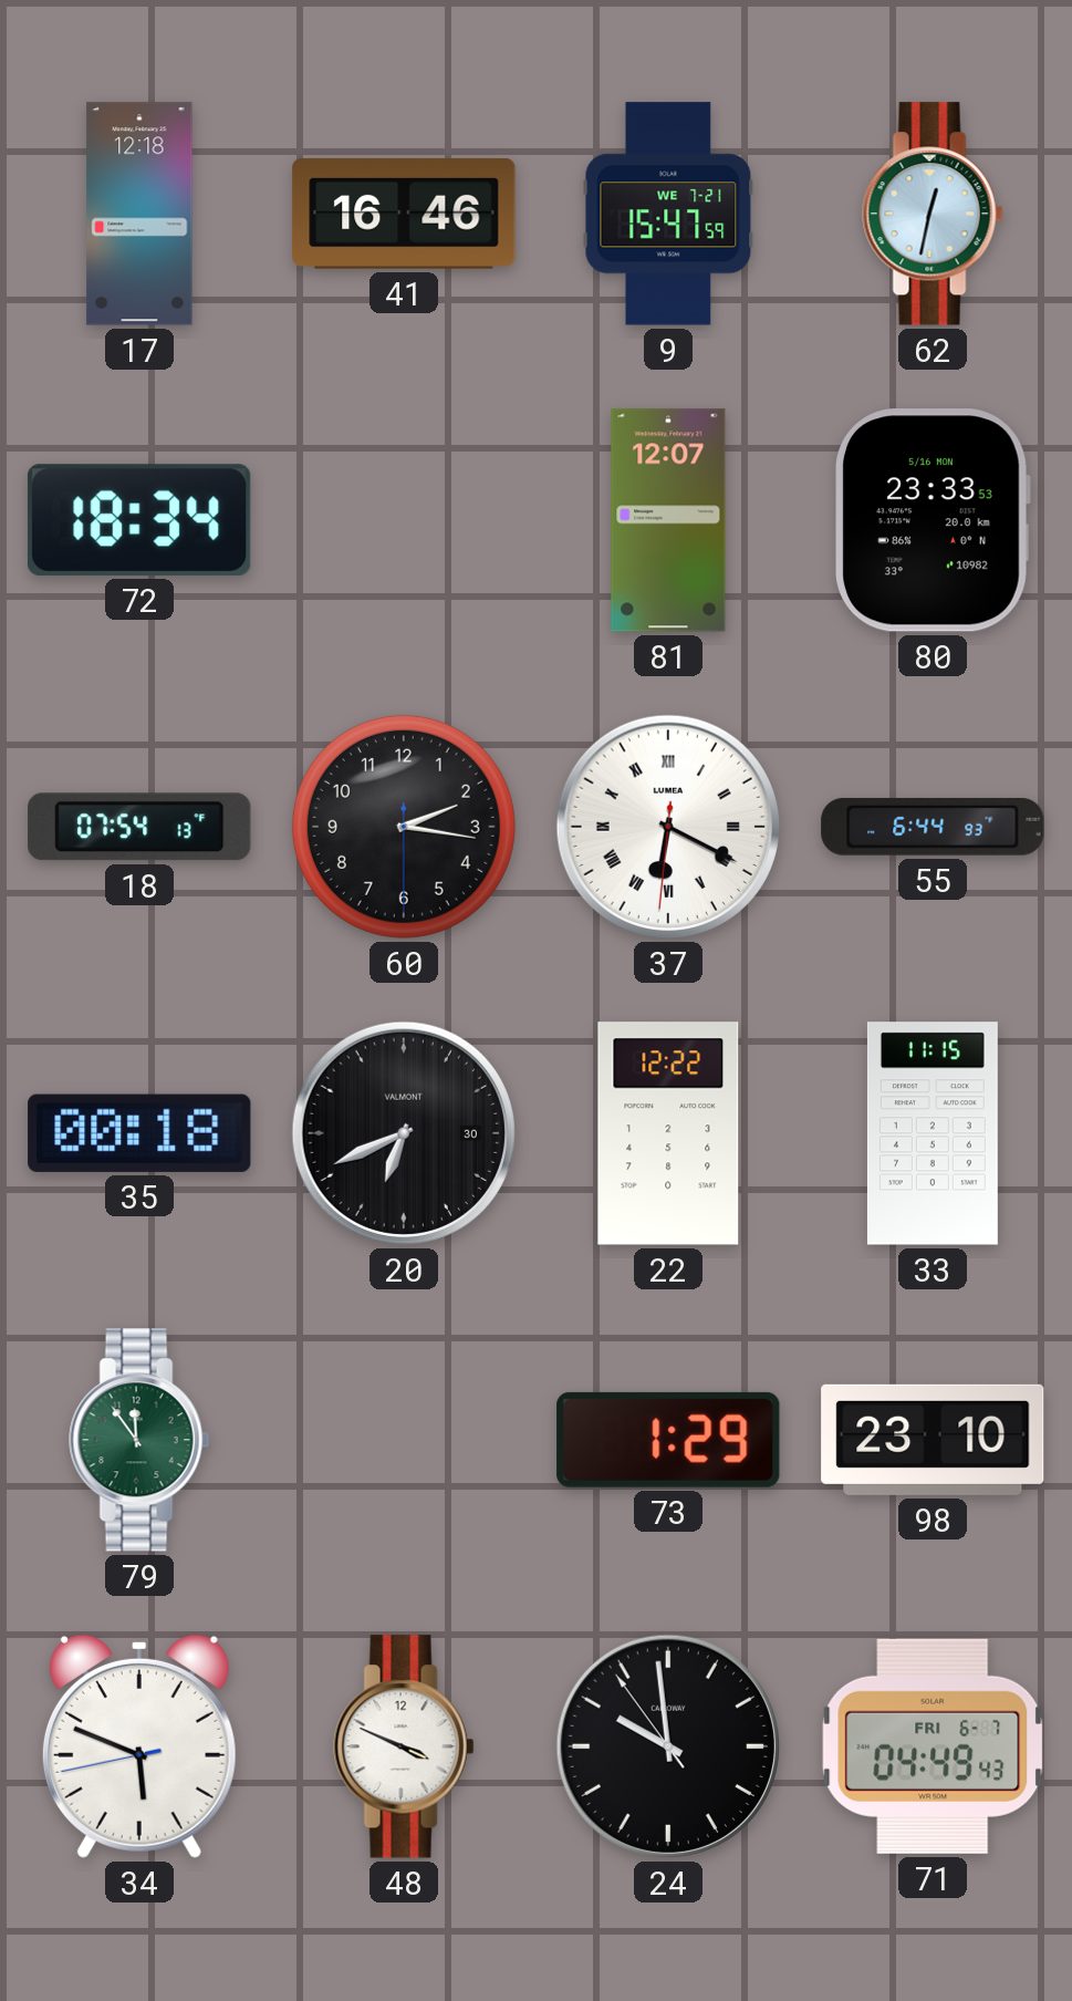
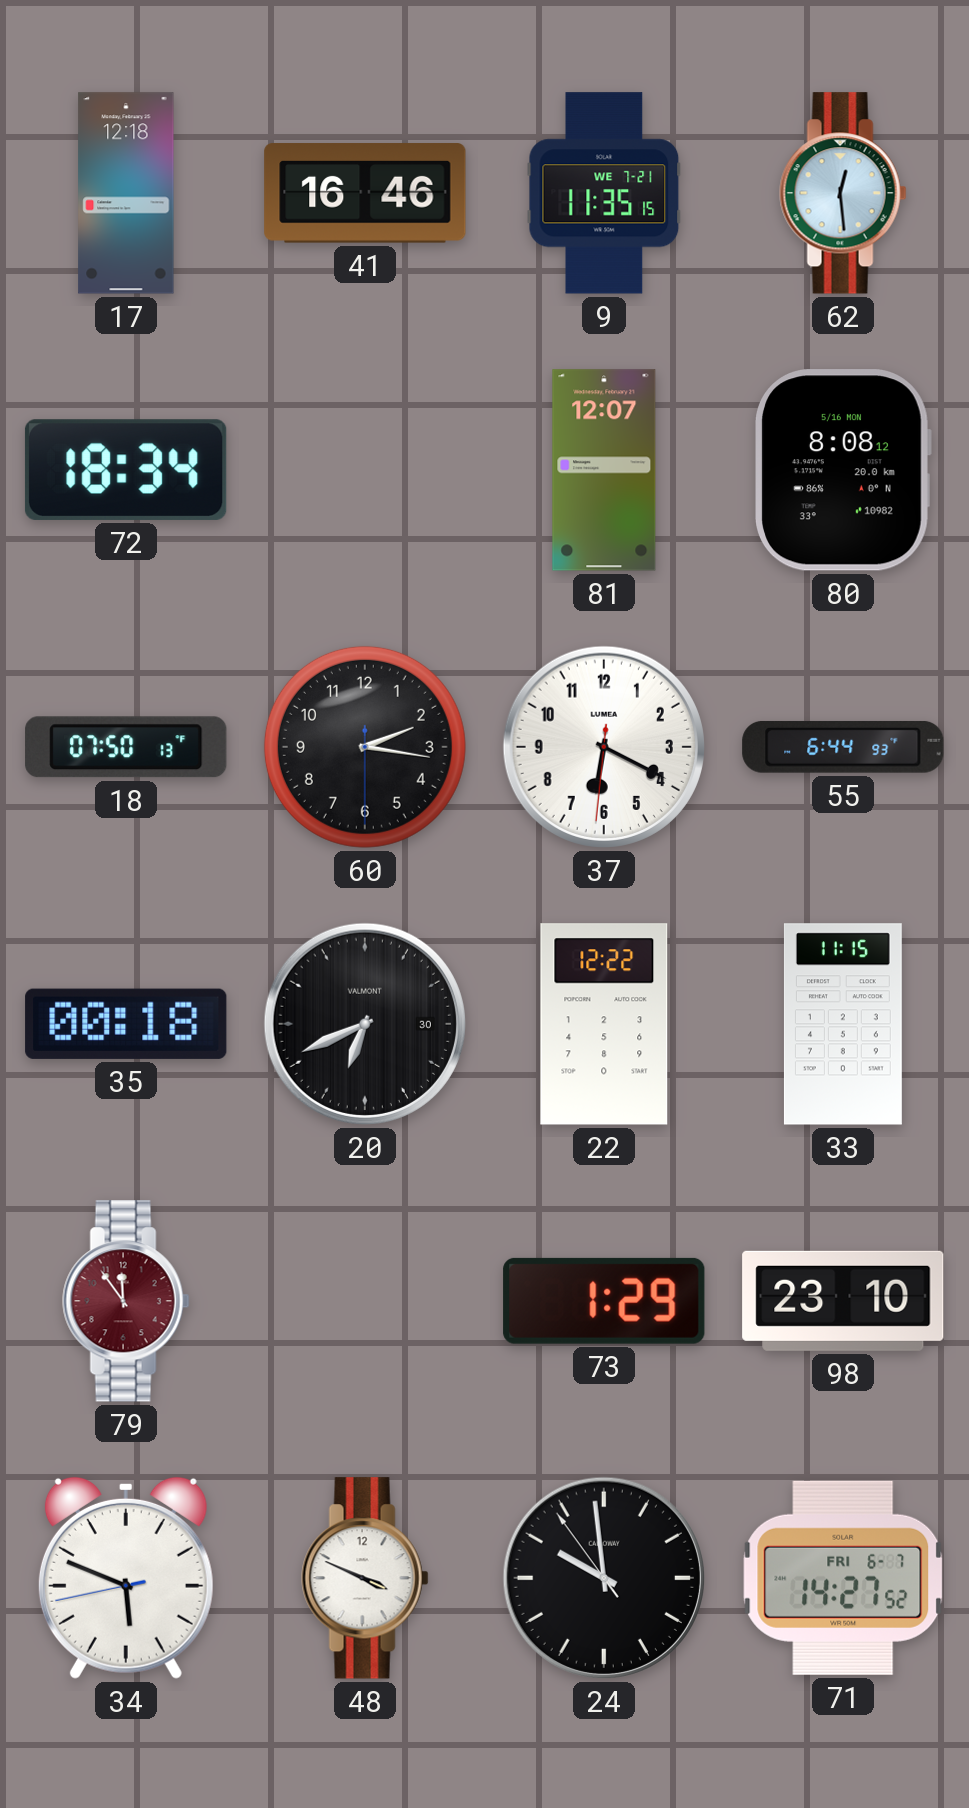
9: 15:47 -> 11:35 (604, 193)
62: 12:32 -> 12:29 (843, 193)
80: 23:33 -> 8:08 (843, 470)
18: 07:54 -> 07:50 (126, 747)
37 numerals: Roman -> Arabic (604, 747)
79 dial: green -> burgundy (126, 1301)
71: 04:49 -> 14:27 (843, 1578)
